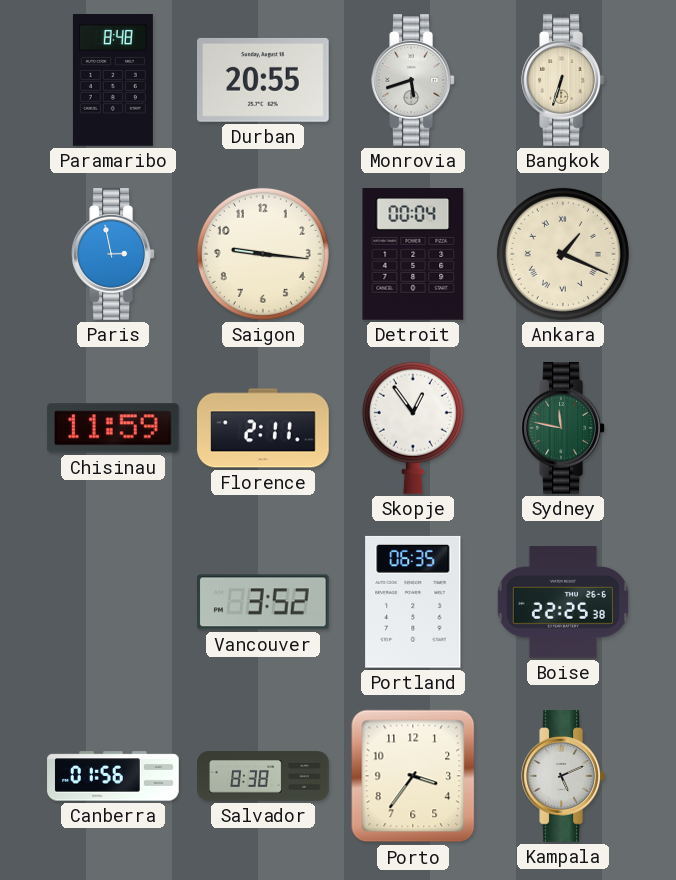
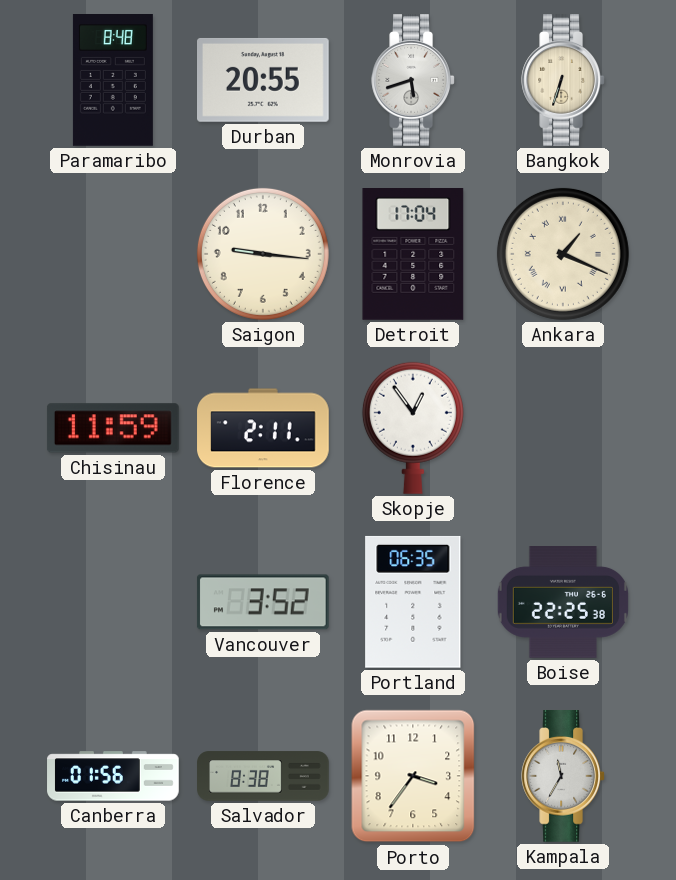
Paris: 2:58 -> none (113, 255)
Detroit: 00:04 -> 17:04 (413, 255)
Sydney: 11:47 -> none (563, 429)
Kampala: 5:11 -> 11:35 (563, 777)
